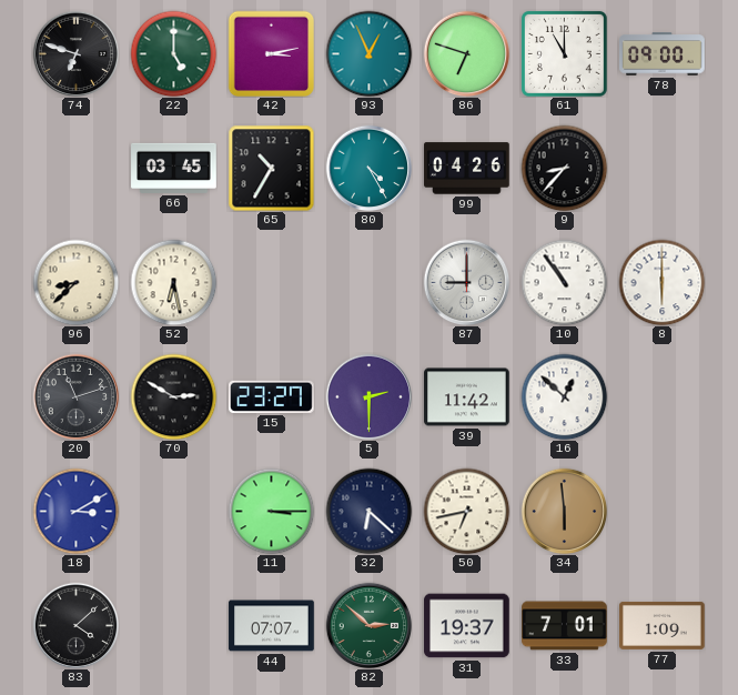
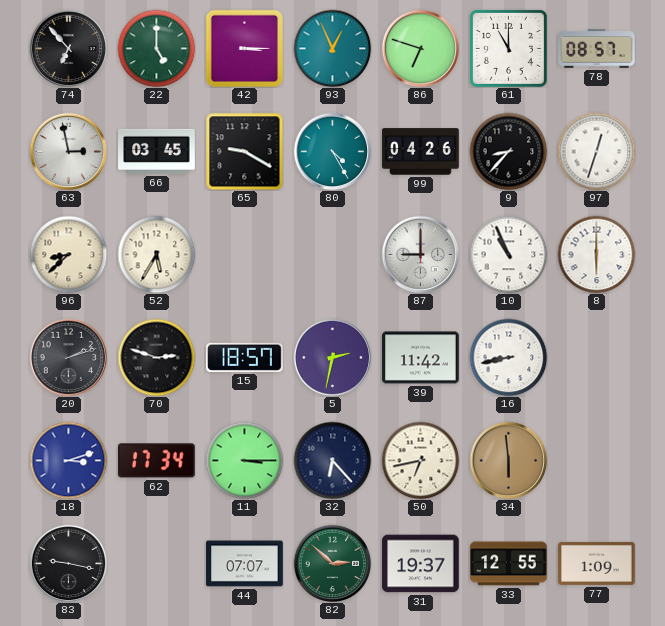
74: 6:48 -> 6:53 (68, 48)
42: 3:13 -> 3:15 (244, 48)
78: 09:00 -> 08:57 (597, 49)
63: none -> 2:58 (68, 151)
65: 10:35 -> 9:20 (244, 151)
97: none -> 12:33 (596, 151)
52: 6:28 -> 5:35 (156, 254)
10: 10:54 -> 10:56 (508, 254)
20: 11:12 -> 2:12 (68, 357)
70: 2:50 -> 2:48 (156, 357)
15: 23:27 -> 18:57 (245, 357)
5: 2:30 -> 2:32 (332, 357)
16: 12:52 -> 8:43 (508, 357)
18: 3:10 -> 3:12 (68, 460)
62: none -> 17:34 (157, 461)
32: 6:22 -> 6:23 (332, 460)
83: 4:08 -> 9:17 (68, 563)
33: 7:01 -> 12:55 (509, 564)
